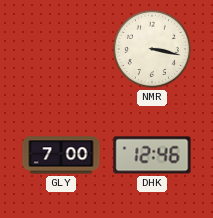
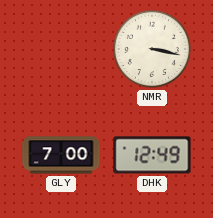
DHK: 12:46 -> 12:49 (152, 155)
